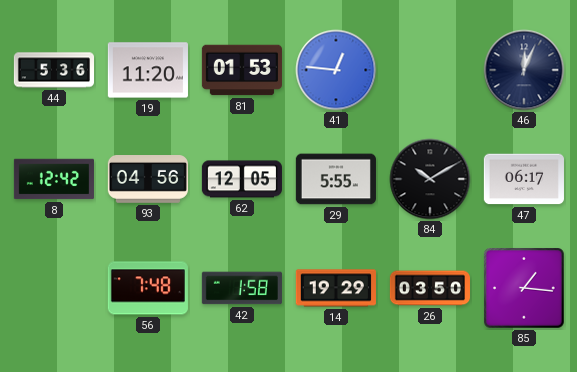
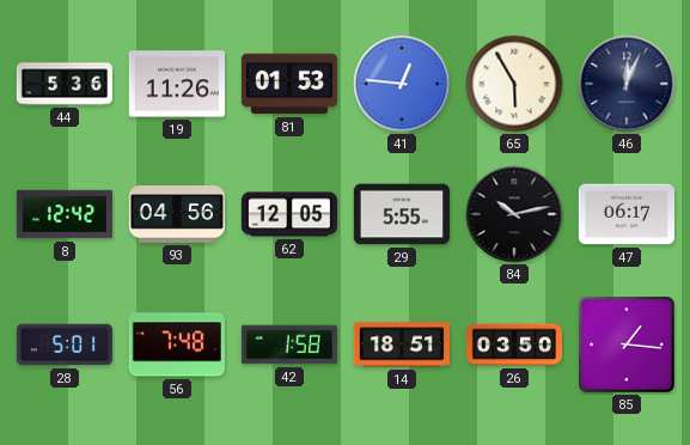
19: 11:20 -> 11:26 (177, 84)
65: none -> 5:55 (514, 84)
84: 10:10 -> 10:13 (514, 214)
28: none -> 5:01 (65, 345)
14: 19:29 -> 18:51 (402, 345)
